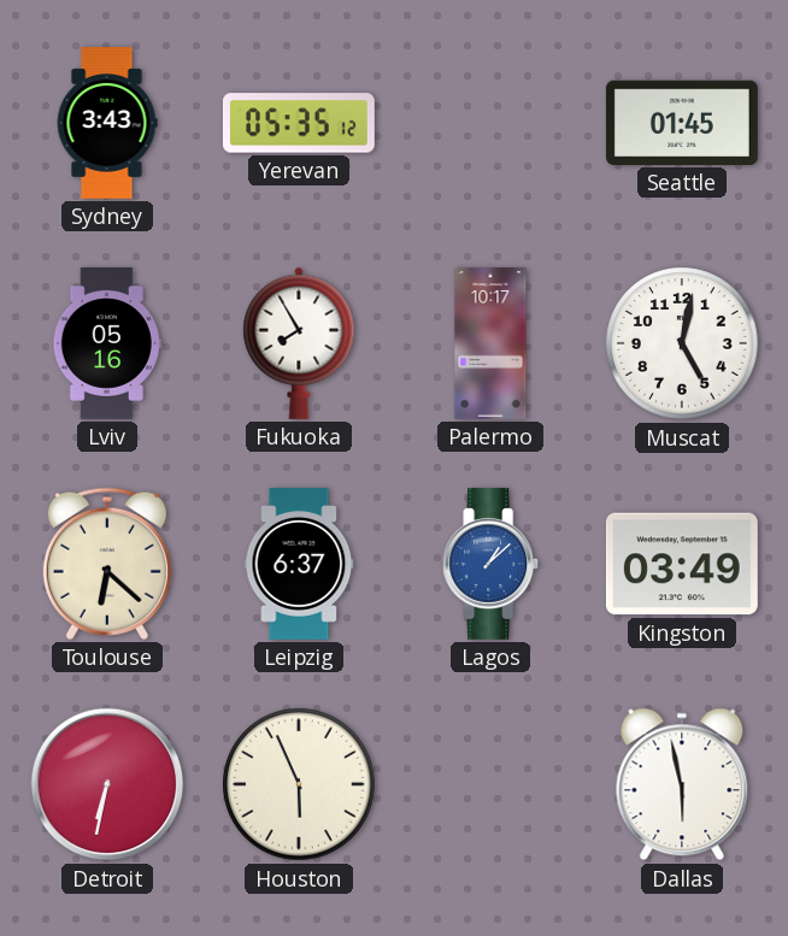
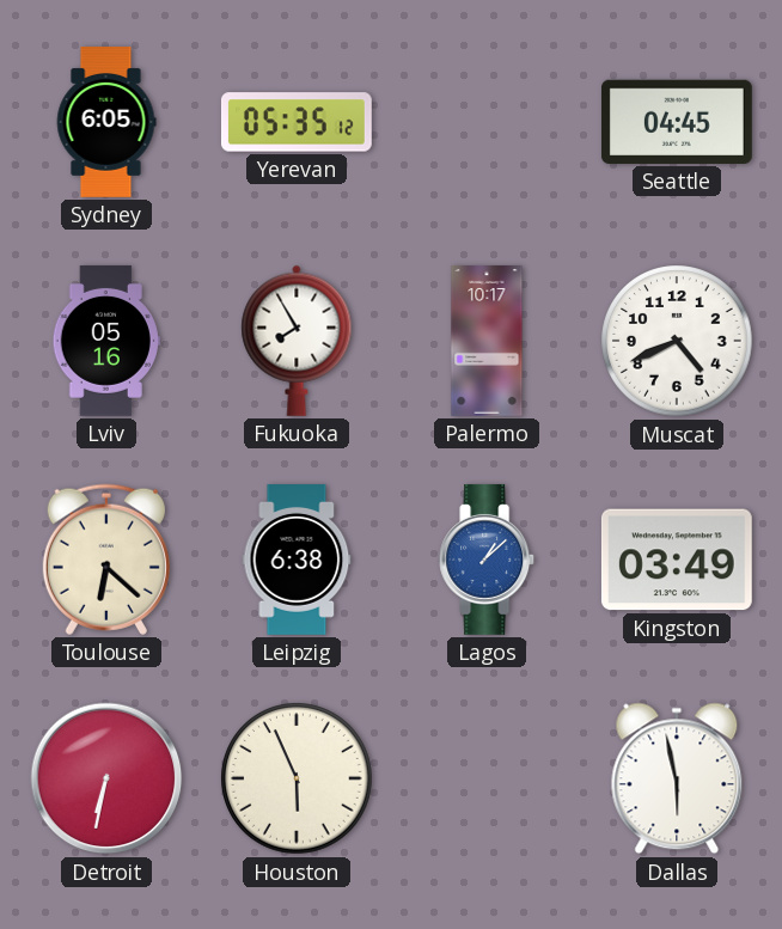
Sydney: 3:43 -> 6:05 (106, 123)
Seattle: 01:45 -> 04:45 (677, 122)
Muscat: 5:02 -> 4:41 (677, 341)
Leipzig: 6:37 -> 6:38 (297, 561)
